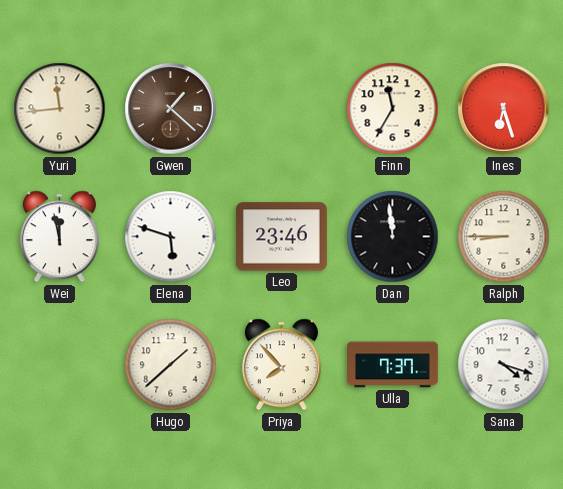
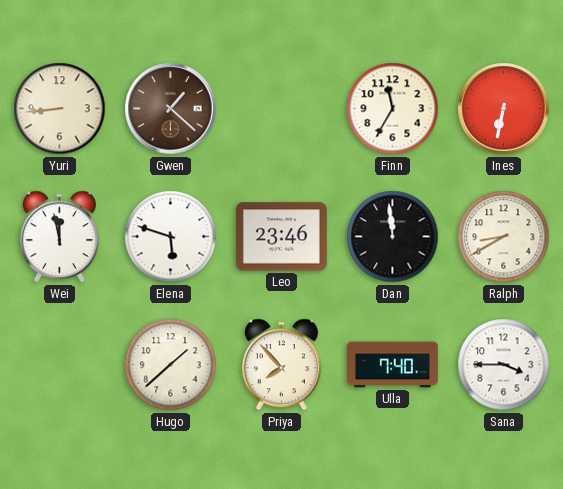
Yuri: 11:44 -> 8:44 (60, 109)
Ines: 6:27 -> 6:32 (504, 109)
Ralph: 8:45 -> 8:40 (504, 237)
Ulla: 7:37 -> 7:40 (393, 365)
Sana: 4:18 -> 3:45 (504, 365)
